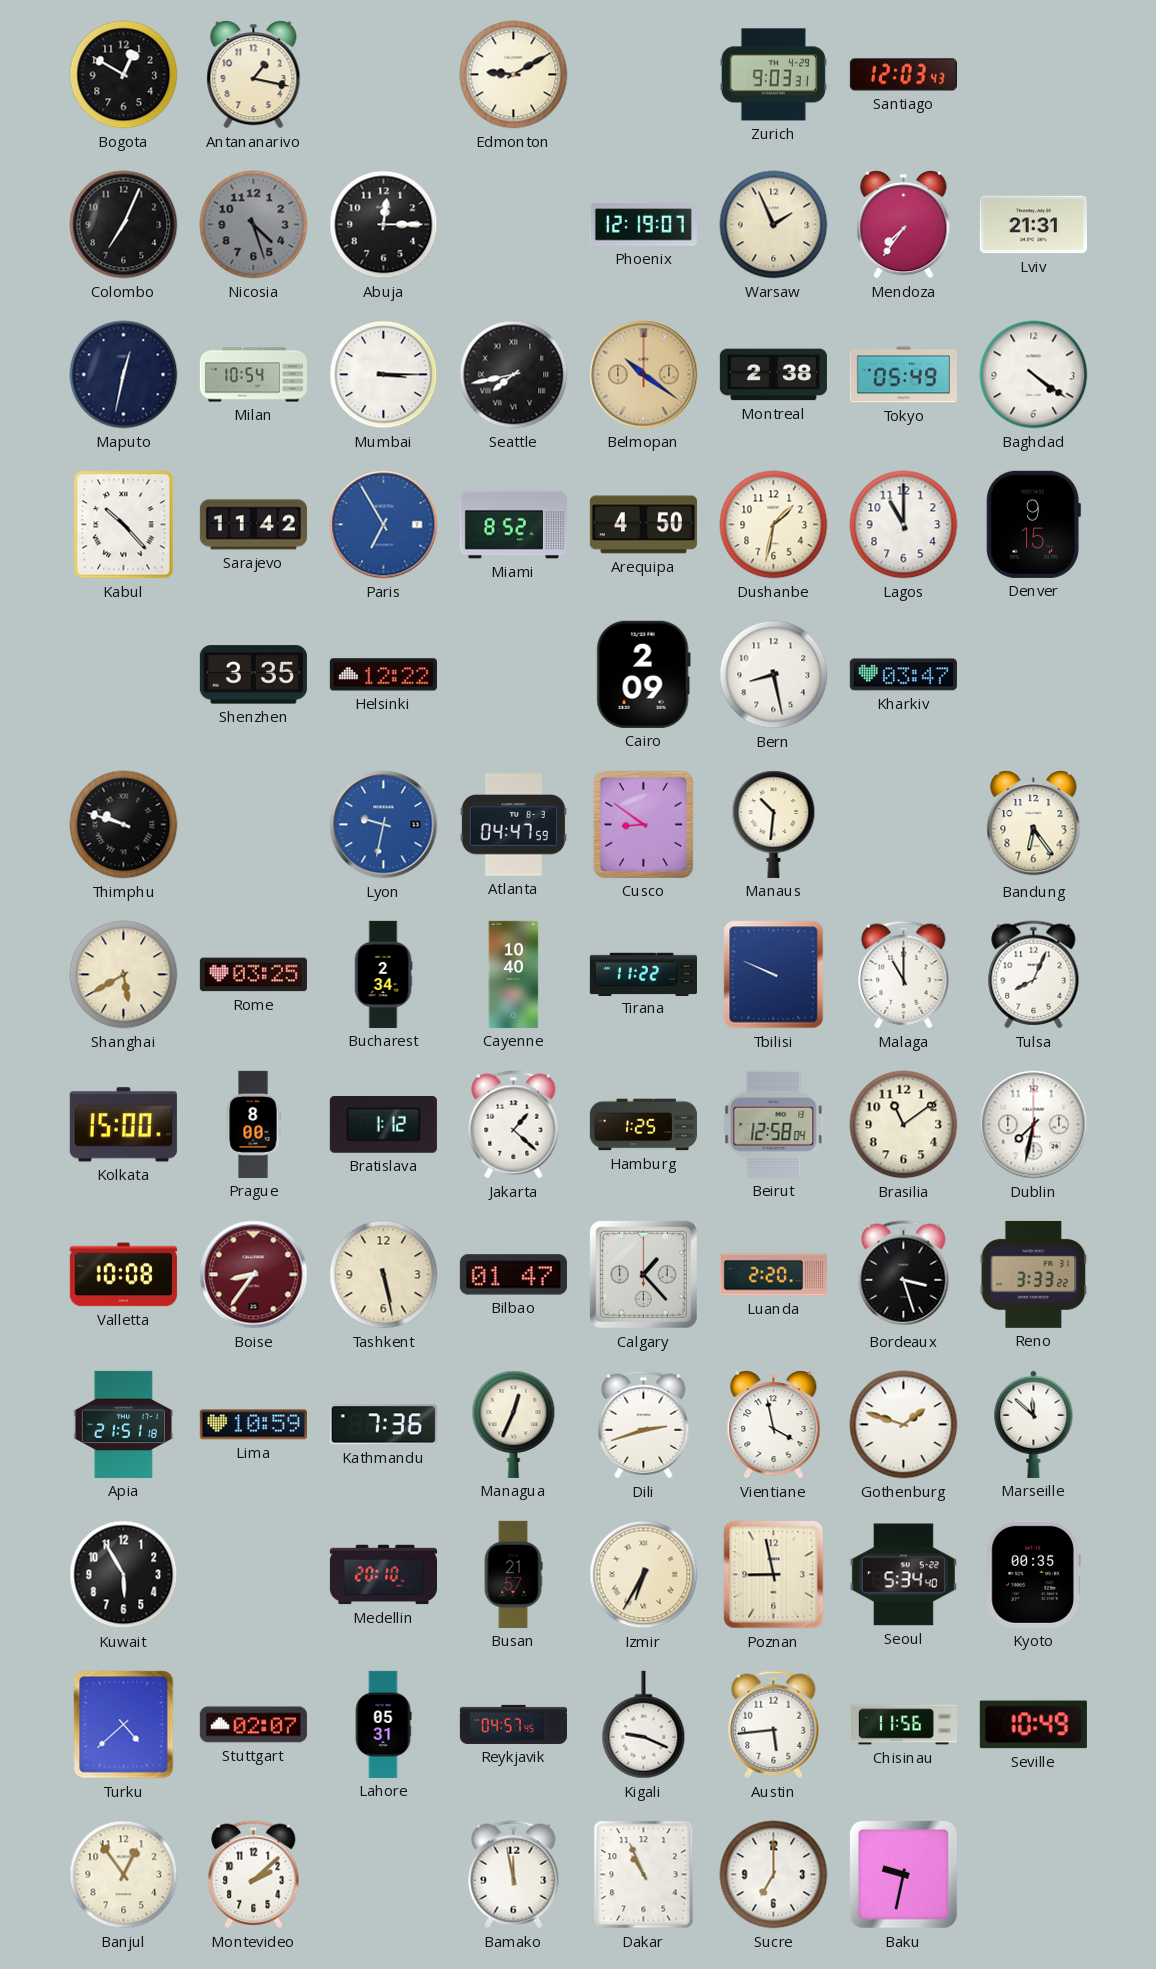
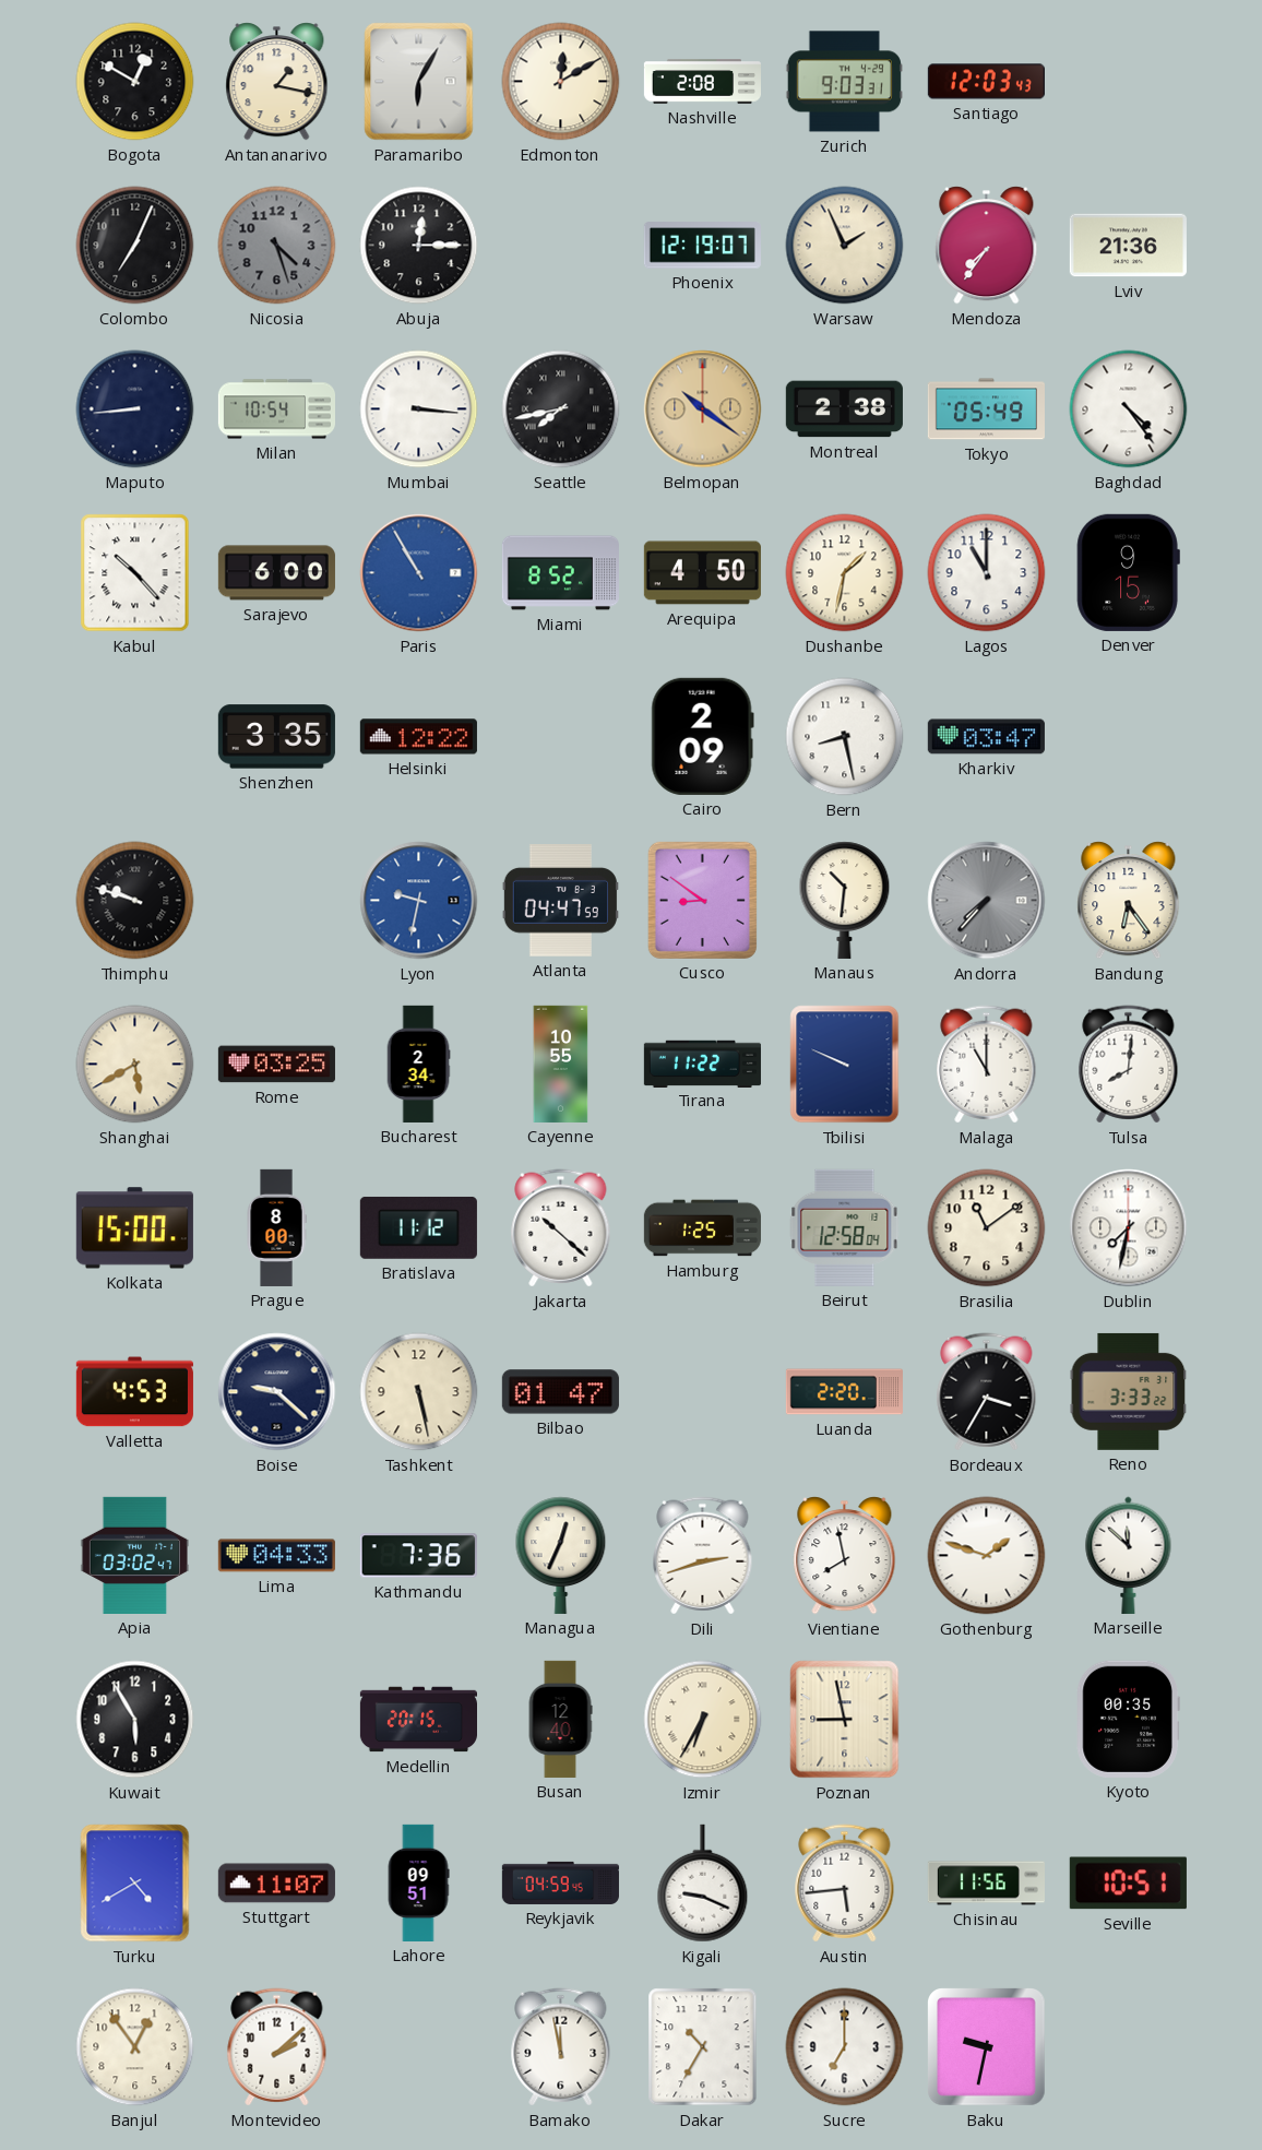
Paramaribo: none -> 6:05 (419, 82)
Edmonton: 9:10 -> 12:10 (561, 82)
Nashville: none -> 2:08 (702, 82)
Lviv: 21:31 -> 21:36 (1128, 246)
Maputo: 12:32 -> 8:44 (135, 409)
Mumbai: 3:15 -> 3:16 (419, 409)
Baghdad: 4:21 -> 4:24 (1129, 409)
Sarajevo: 11:42 -> 6:00 (276, 573)
Paris: 6:55 -> 10:55 (419, 573)
Andorra: none -> 7:37 (987, 901)
Cayenne: 10:40 -> 10:55 (561, 1064)
Tulsa: 8:04 -> 8:01 (1129, 1065)
Bratislava: 1:12 -> 11:12 (418, 1227)
Jakarta: 1:22 -> 10:22 (561, 1228)
Valletta: 10:08 -> 4:53 (134, 1392)
Boise: 8:36 -> 9:22 (277, 1392)
Boise dial: burgundy -> navy (277, 1392)
Calgary: 1:23 -> none (643, 1274)
Bordeaux: 3:27 -> 3:35 (987, 1392)
Apia: 21:51 -> 03:02 (134, 1555)
Lima: 10:59 -> 04:33 (276, 1556)
Vientiane: 3:58 -> 7:58 (845, 1556)
Medellin: 20:10 -> 20:15 (418, 1720)
Busan: 21:57 -> 12:40 (560, 1719)
Seoul: 5:34 -> none (903, 1575)
Turku: 4:38 -> 4:40 (135, 1884)
Stuttgart: 02:07 -> 11:07 (276, 1884)
Lahore: 05:31 -> 09:51 (418, 1882)
Reykjavik: 04:57 -> 04:59 (560, 1882)
Seville: 10:49 -> 10:51 (1128, 1884)
Dakar: 10:56 -> 10:35 (703, 2047)
